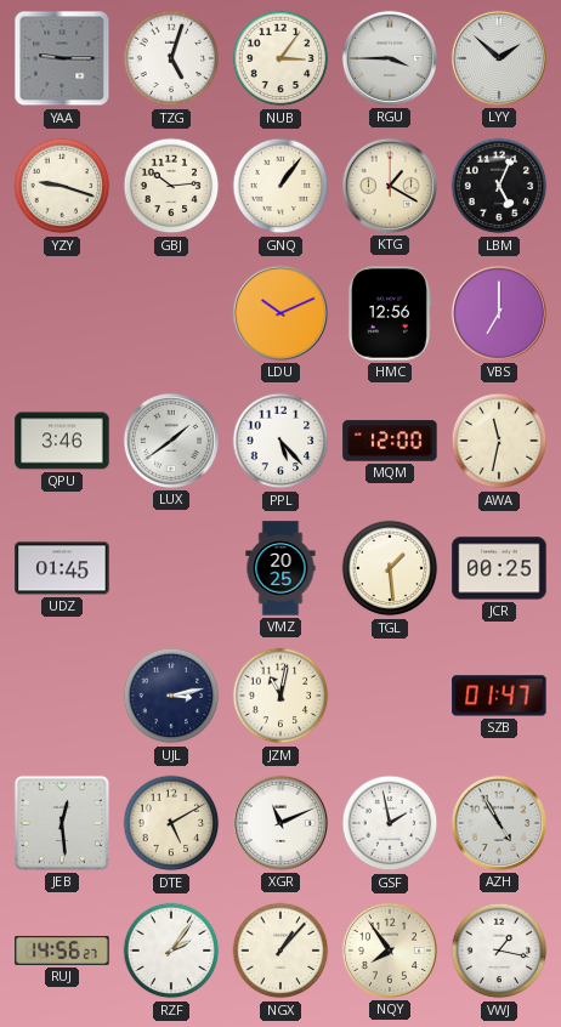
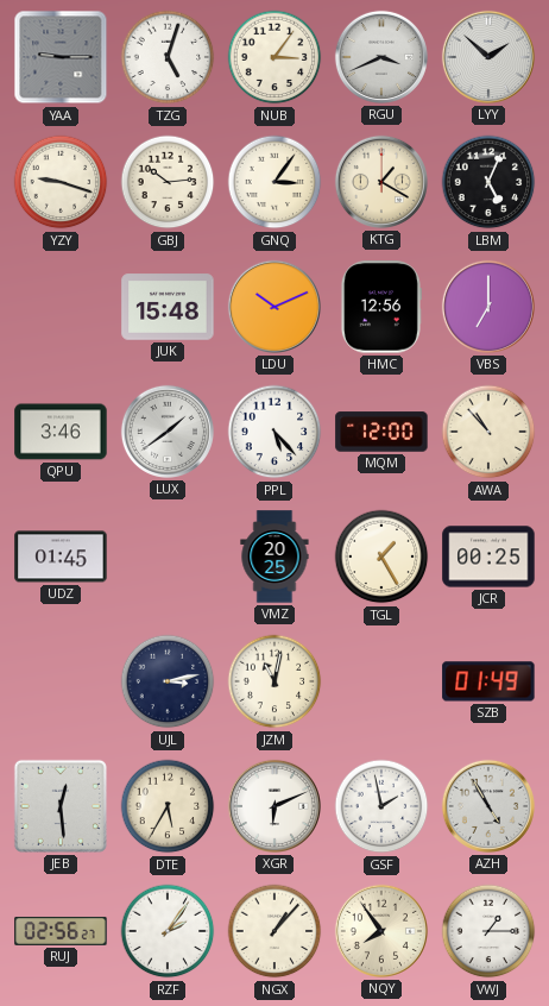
RGU: 3:45 -> 3:41 (381, 57)
GNQ: 1:06 -> 3:06 (274, 182)
JUK: none -> 15:48 (168, 307)
AWA: 11:32 -> 10:53 (488, 432)
TGL: 1:29 -> 1:25 (381, 557)
SZB: 01:47 -> 01:49 (488, 681)
DTE: 5:10 -> 5:35 (168, 806)
XGR: 11:11 -> 6:11 (274, 806)
RUJ: 14:56 -> 02:56 (61, 931)
VWJ: 1:17 -> 1:15 (488, 931)
